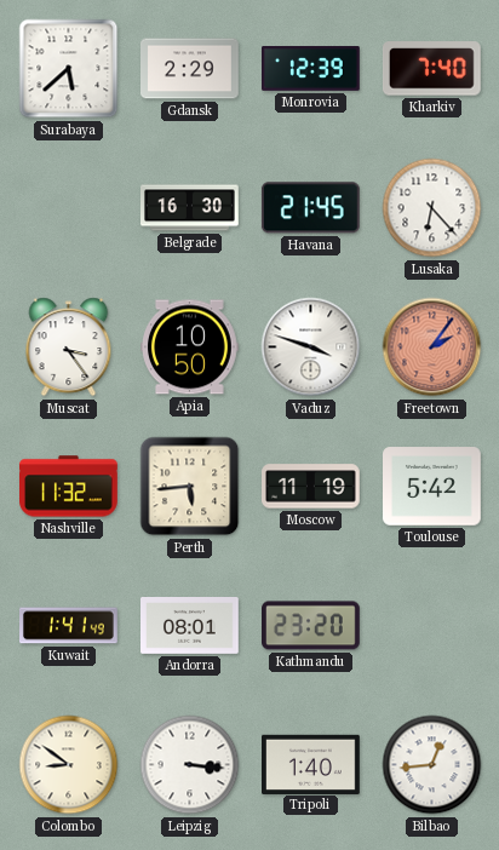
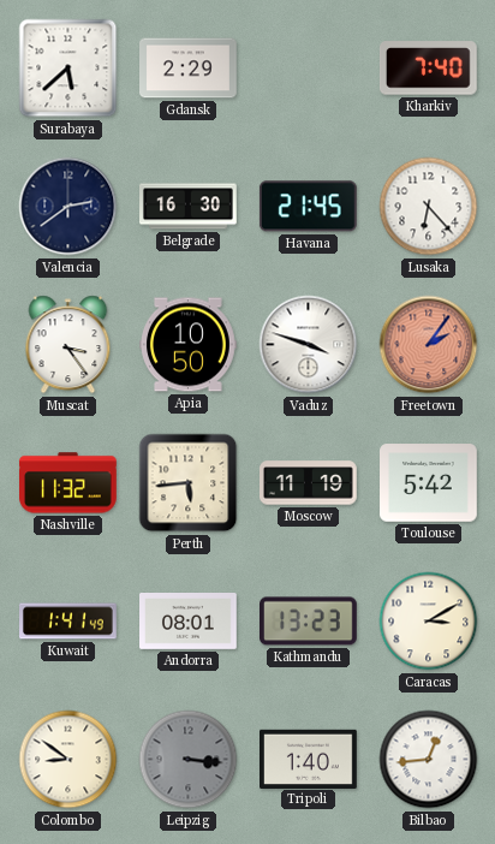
Monrovia: 12:39 -> none (311, 69)
Valencia: none -> 2:39 (68, 207)
Kathmandu: 23:20 -> 13:23 (309, 622)
Caracas: none -> 3:10 (429, 622)
Leipzig dial: white -> grey (189, 760)
